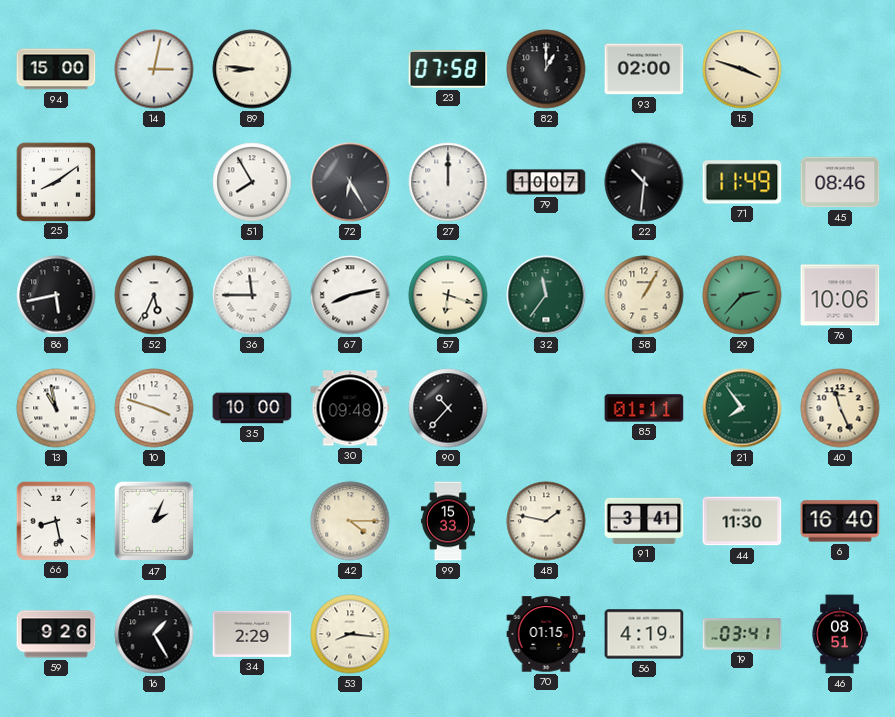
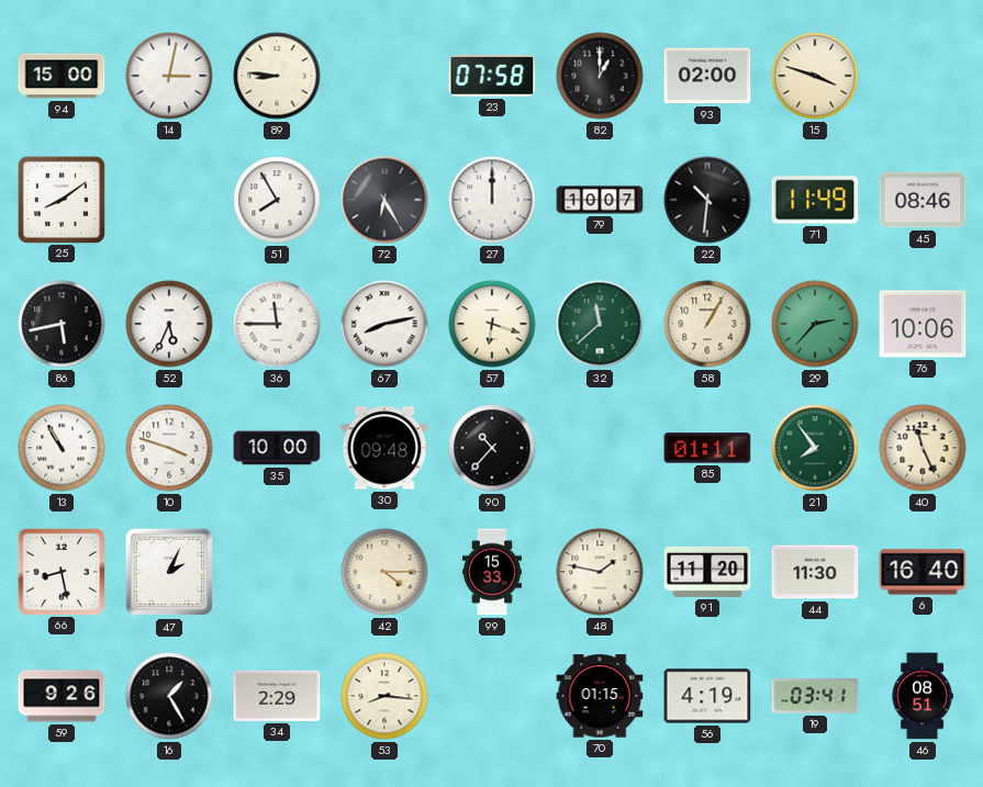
32: 11:36 -> 11:38 (600, 324)
13: 10:58 -> 10:55 (62, 448)
91: 3:41 -> 11:20 (707, 572)
